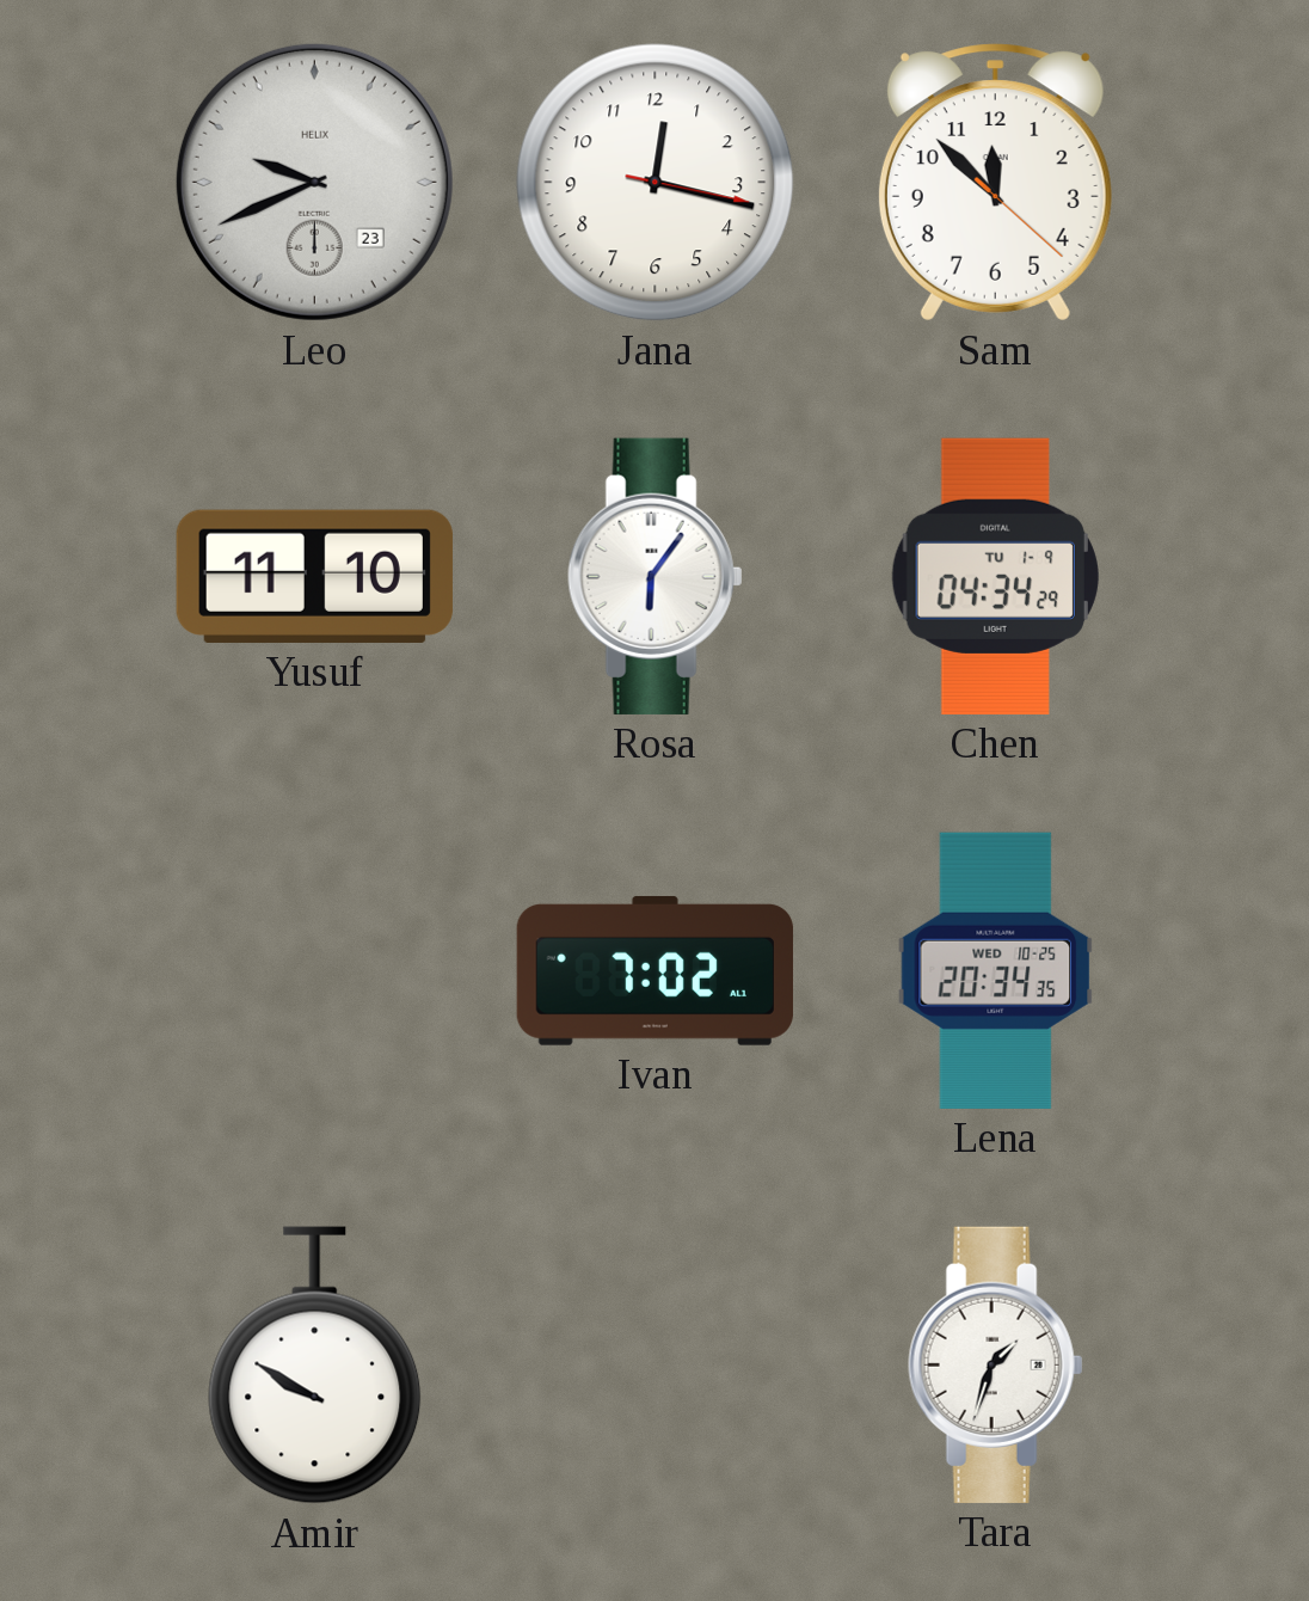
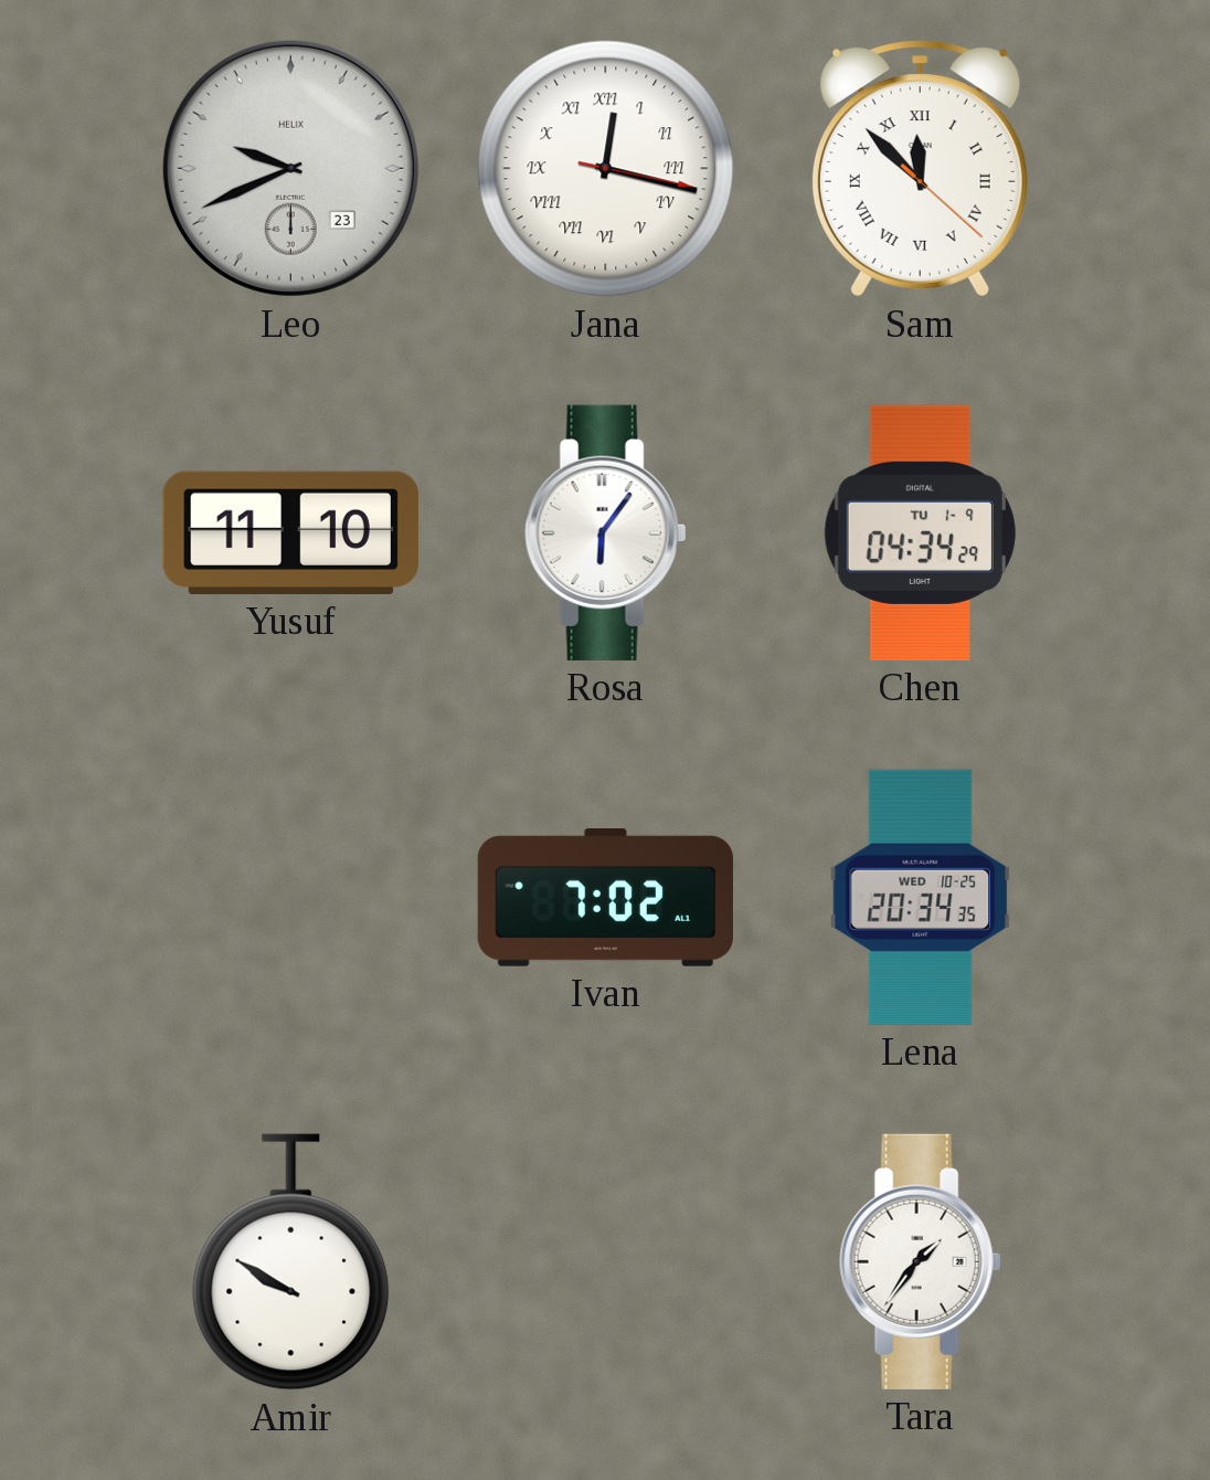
Jana numerals: Arabic -> Roman (606, 169)
Sam numerals: Arabic -> Roman (920, 169)
Tara: 1:33 -> 1:36 (921, 1261)
